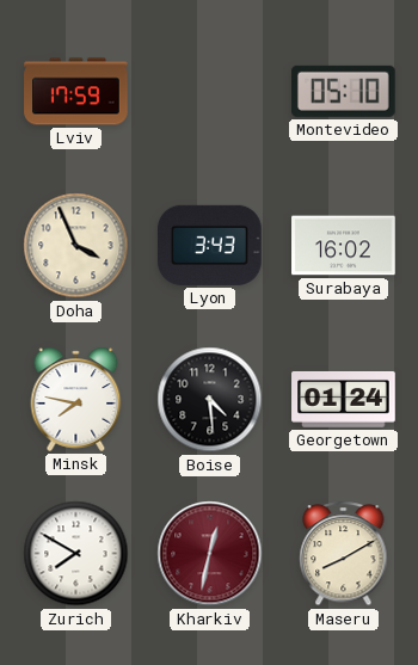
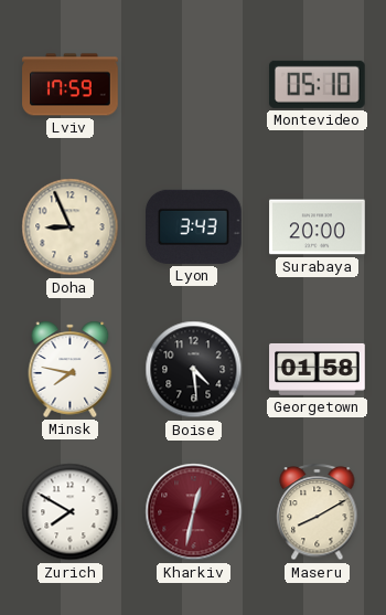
Doha: 3:56 -> 8:56 (71, 227)
Surabaya: 16:02 -> 20:00 (318, 227)
Georgetown: 01:24 -> 01:58 (318, 369)
